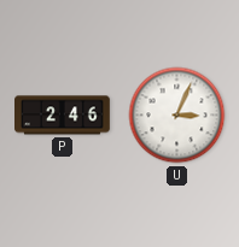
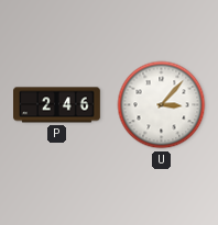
U: 3:04 -> 3:07 (162, 105)
